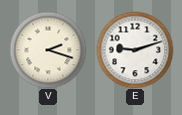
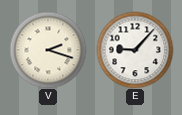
E: 9:12 -> 9:07 (135, 50)
